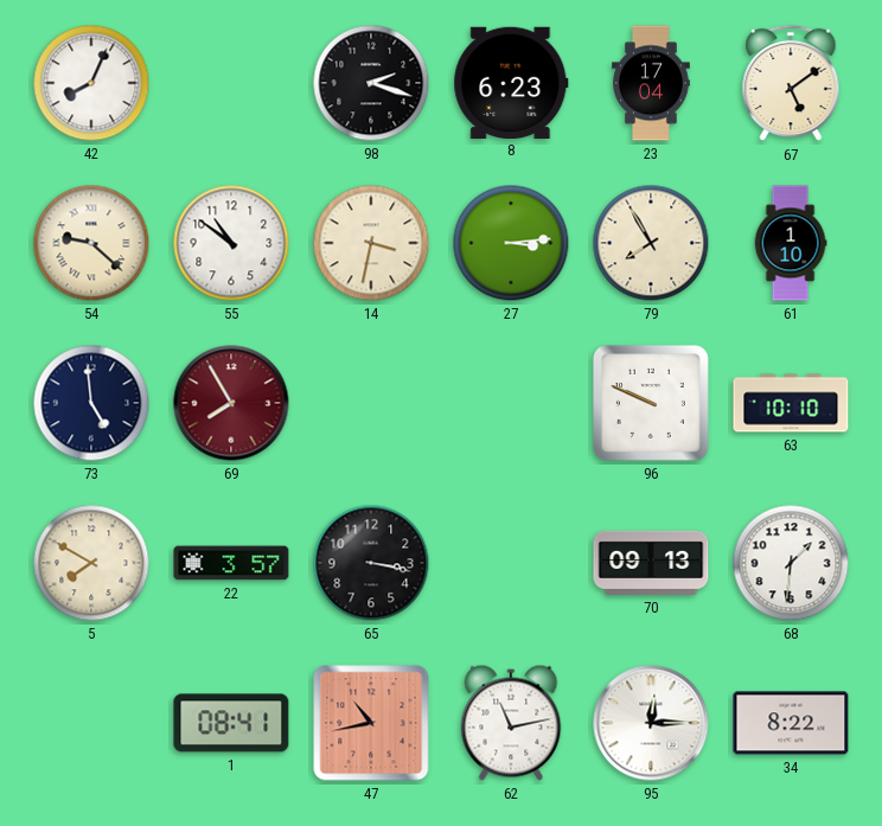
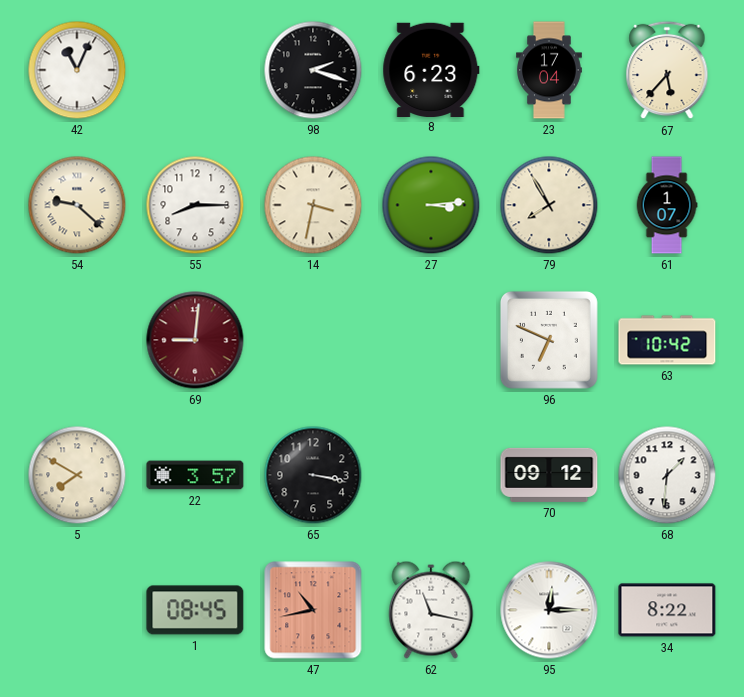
42: 8:04 -> 11:04 (77, 70)
67: 5:09 -> 5:37 (667, 70)
55: 10:51 -> 8:15 (195, 205)
61: 1:10 -> 1:07 (667, 205)
73: 4:59 -> none (91, 403)
69: 7:55 -> 9:01 (195, 340)
96: 9:49 -> 6:49 (549, 340)
63: 10:10 -> 10:42 (667, 340)
70: 09:13 -> 09:12 (549, 475)
1: 08:41 -> 08:45 (195, 610)
62: 11:13 -> 11:17 (431, 610)
